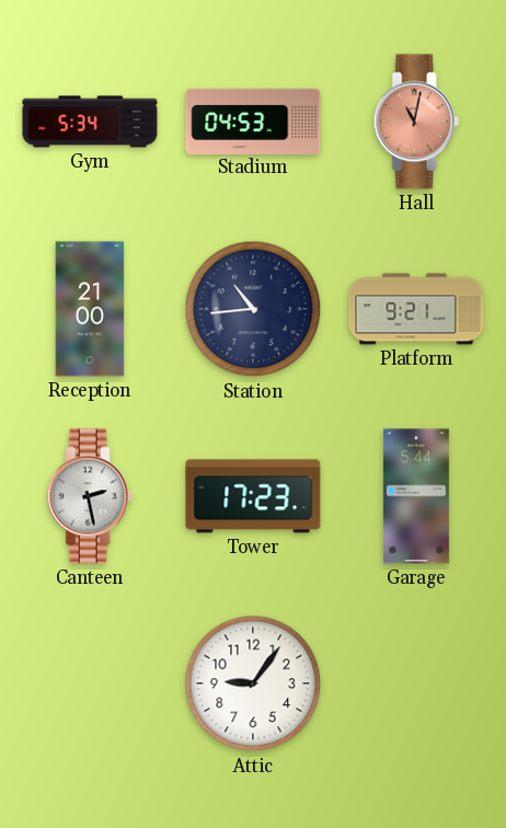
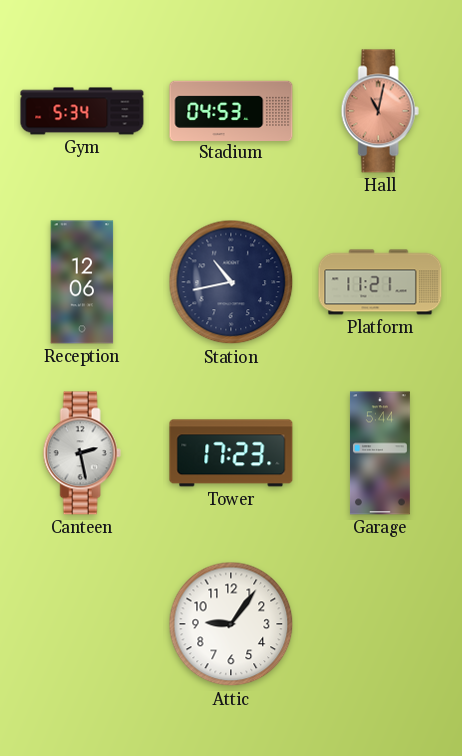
Reception: 21:00 -> 12:06 (82, 282)
Station: 10:44 -> 10:43 (231, 282)
Platform: 9:21 -> 11:21 (380, 282)
